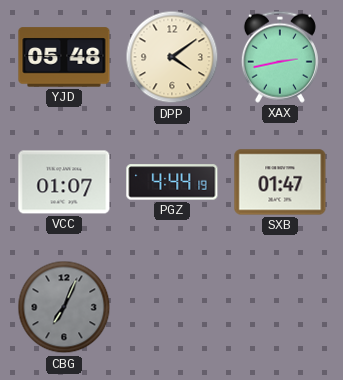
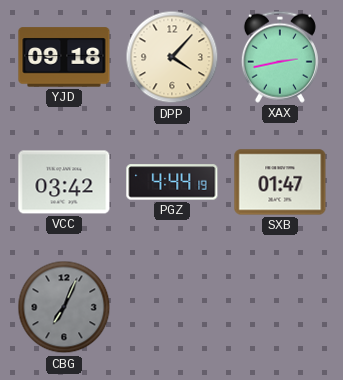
YJD: 05:48 -> 09:18 (64, 57)
DPP: 4:09 -> 4:07 (172, 57)
VCC: 01:07 -> 03:42 (64, 182)
